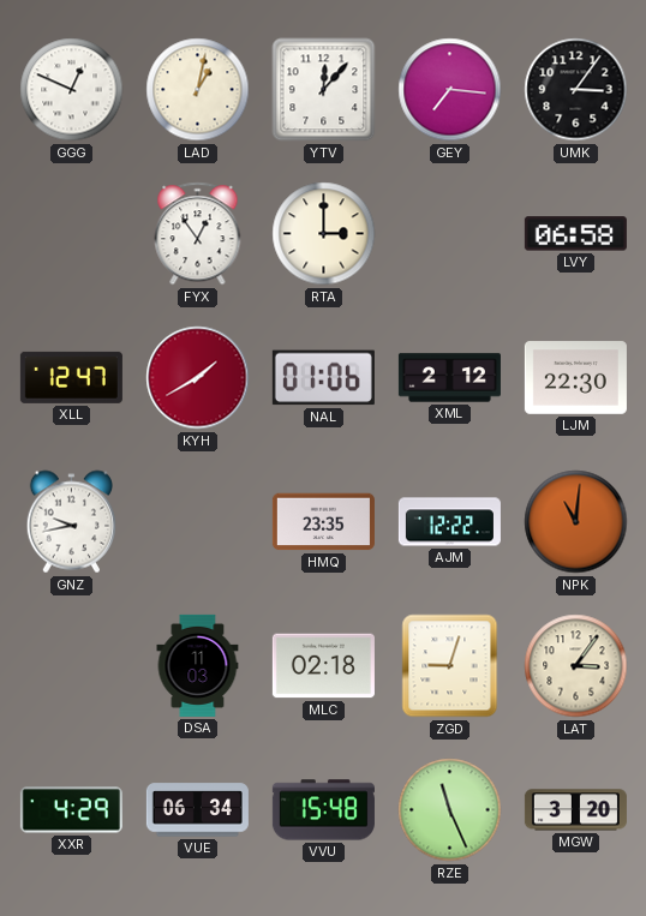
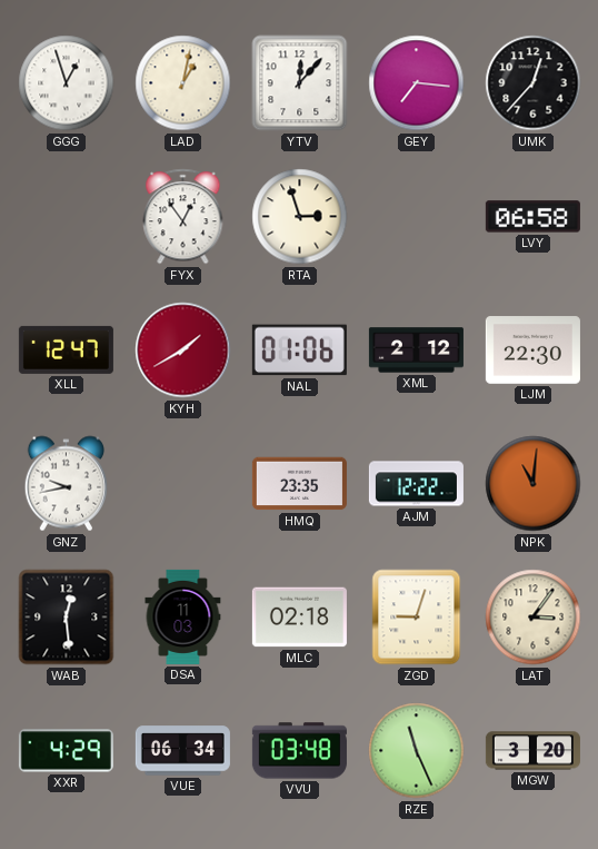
GGG: 12:49 -> 12:57 (67, 83)
UMK: 3:06 -> 12:37 (534, 83)
RTA: 3:00 -> 2:57 (300, 217)
WAB: none -> 12:29 (67, 618)
VVU: 15:48 -> 03:48 (299, 751)
